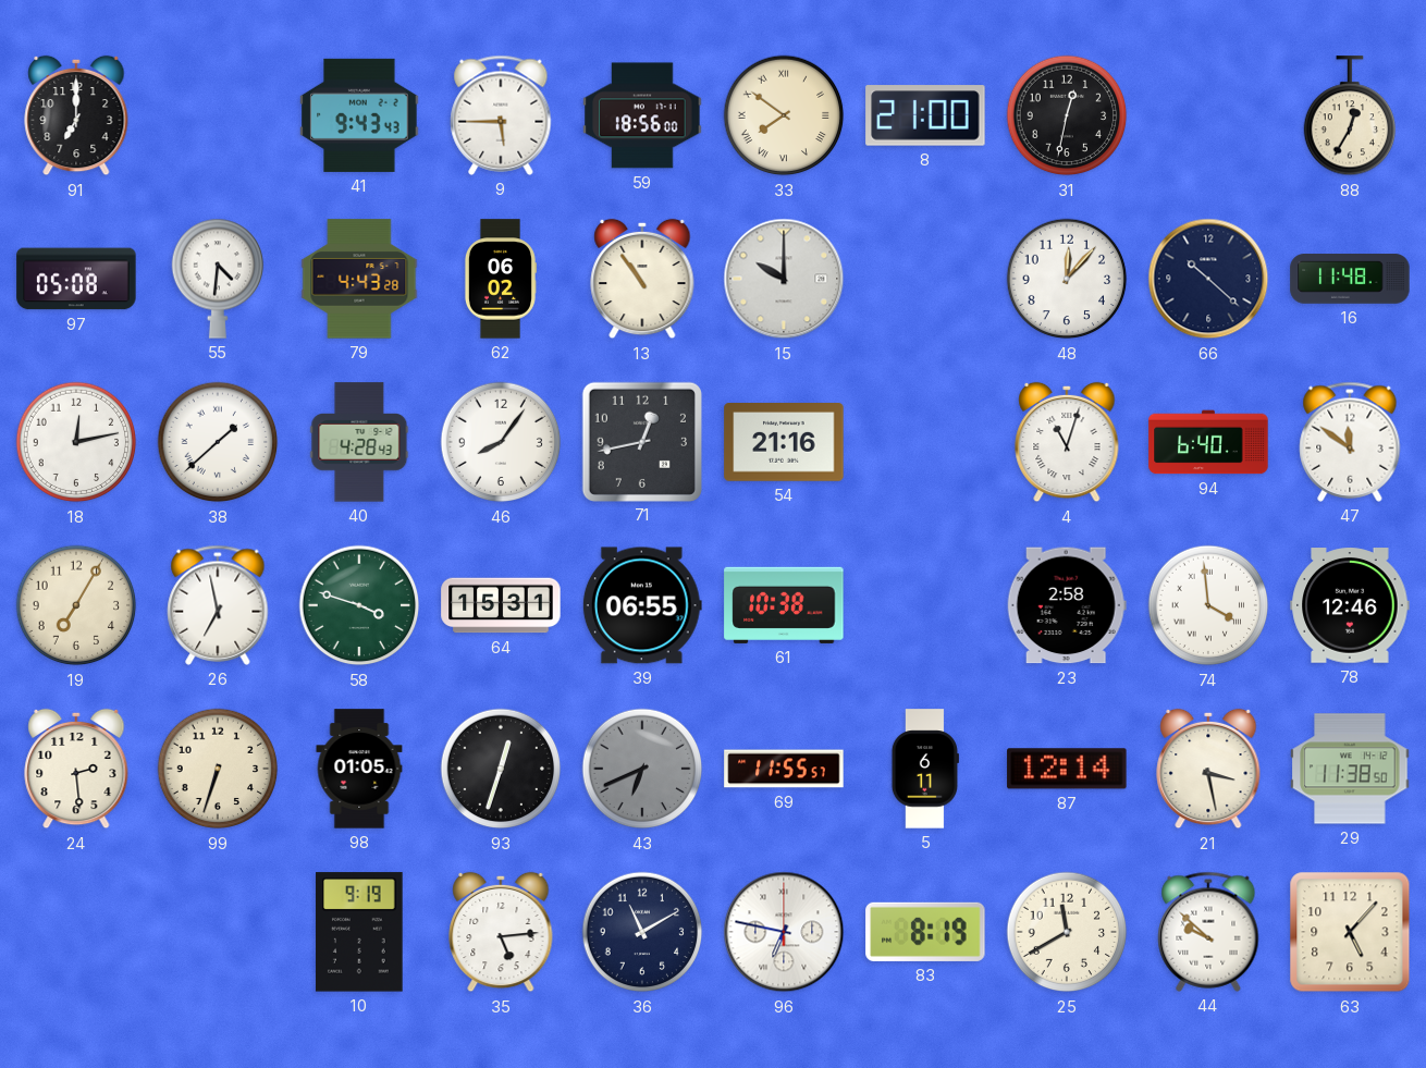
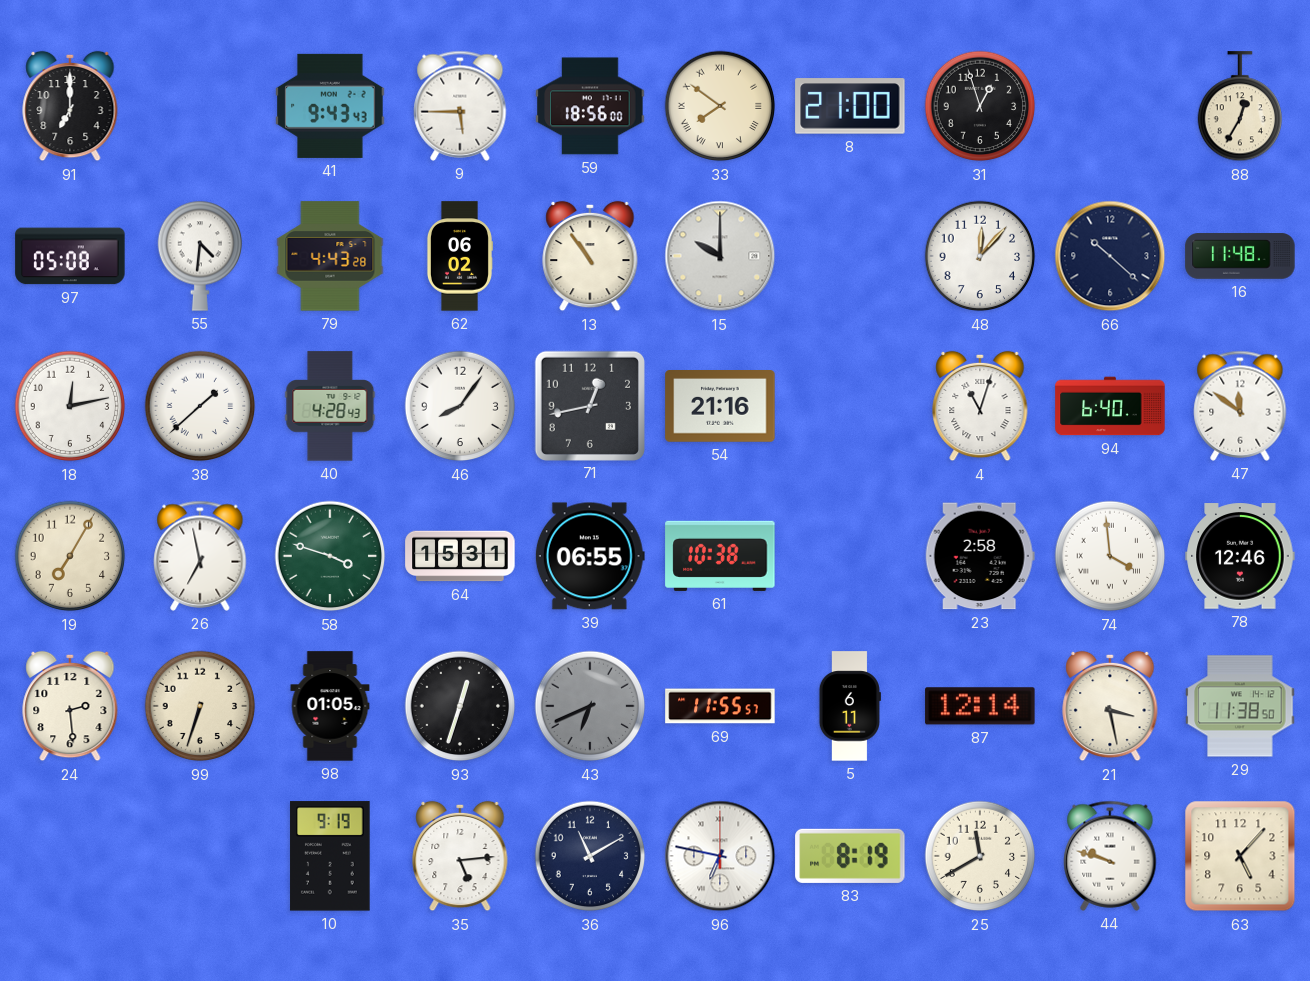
31: 12:32 -> 12:57 (980, 106)
44: 9:52 -> 9:48 (1110, 856)
